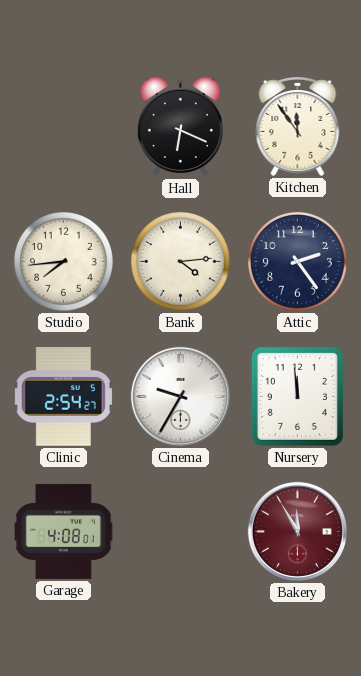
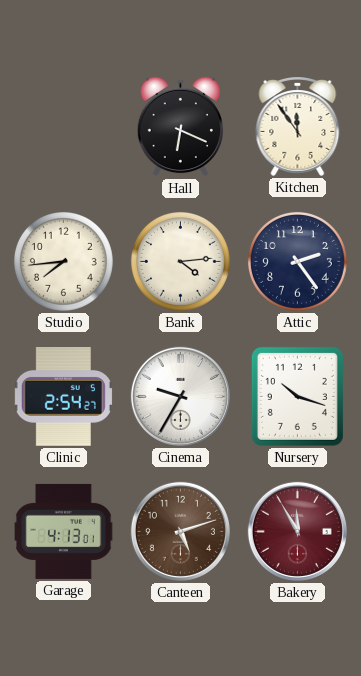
Nursery: 11:59 -> 10:18 (297, 396)
Garage: 4:08 -> 4:13 (64, 531)
Canteen: none -> 5:12 (180, 531)
